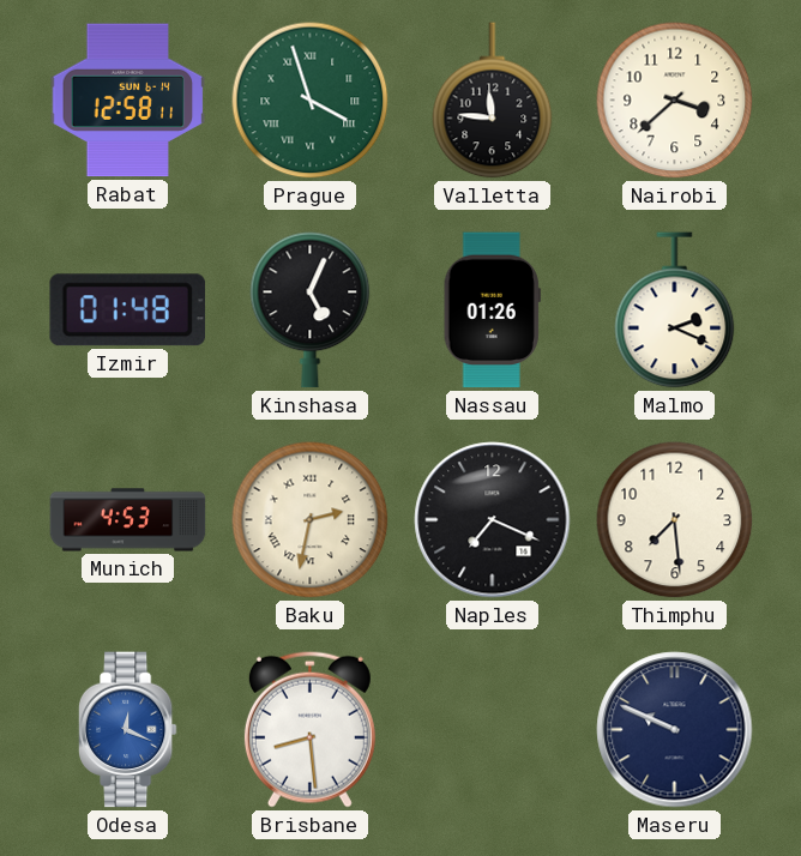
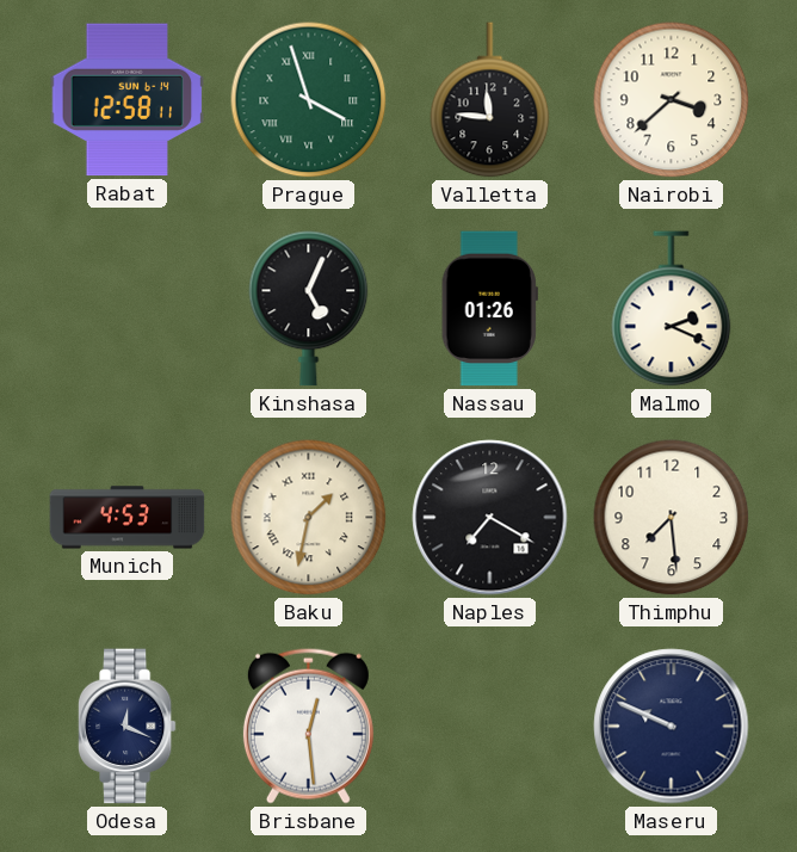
Izmir: 01:48 -> none (127, 311)
Baku: 2:32 -> 1:32 (309, 518)
Naples: 7:19 -> 7:20 (490, 518)
Odesa dial: blue -> navy (126, 727)
Brisbane: 8:29 -> 12:29 (308, 726)
